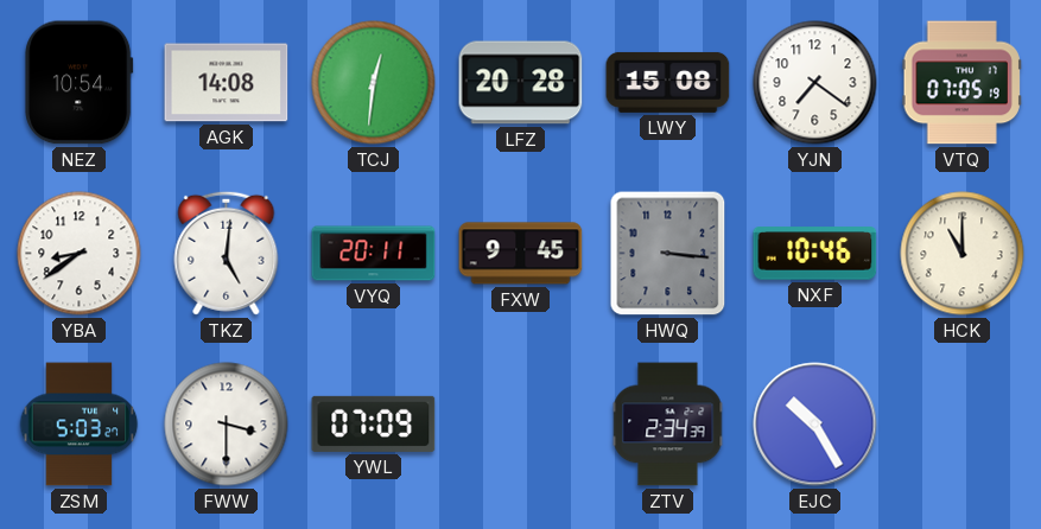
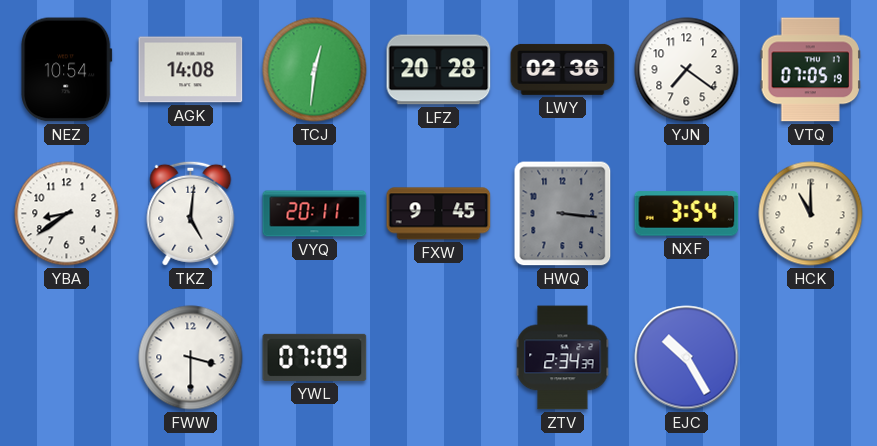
LWY: 15:08 -> 02:36 (563, 69)
NXF: 10:46 -> 3:54 (687, 214)
ZSM: 5:03 -> none (80, 425)
